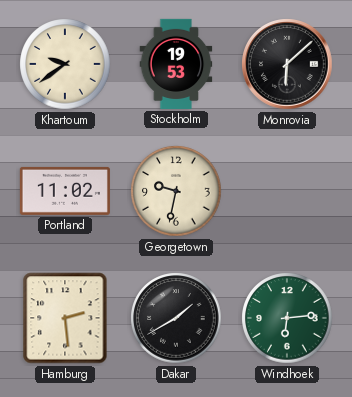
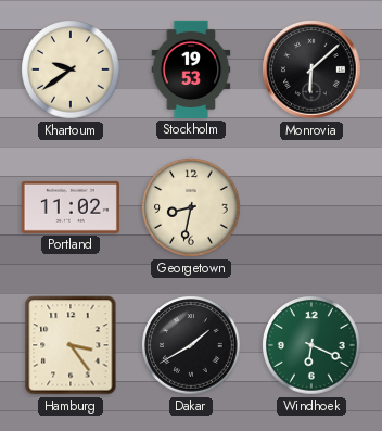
Georgetown: 9:32 -> 8:32 (191, 207)
Hamburg: 2:29 -> 3:24 (71, 345)
Windhoek: 6:14 -> 6:19 (311, 345)
